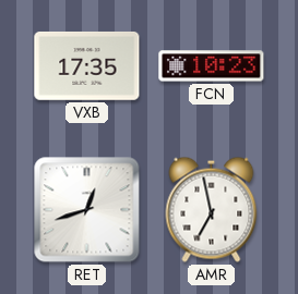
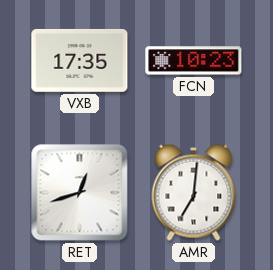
AMR: 6:58 -> 7:01 (194, 192)
